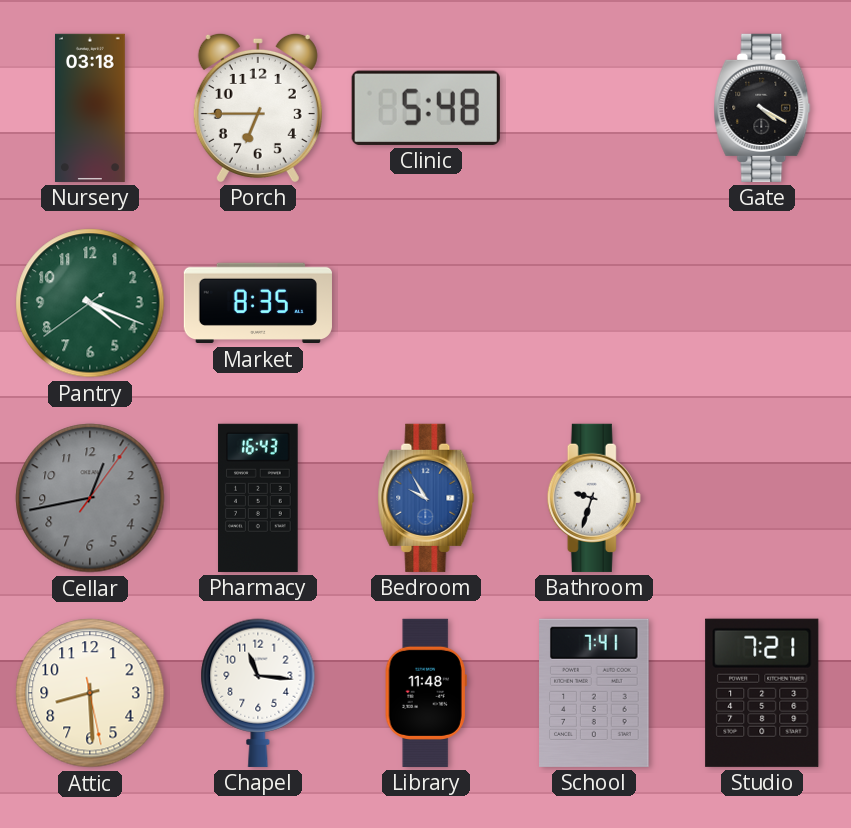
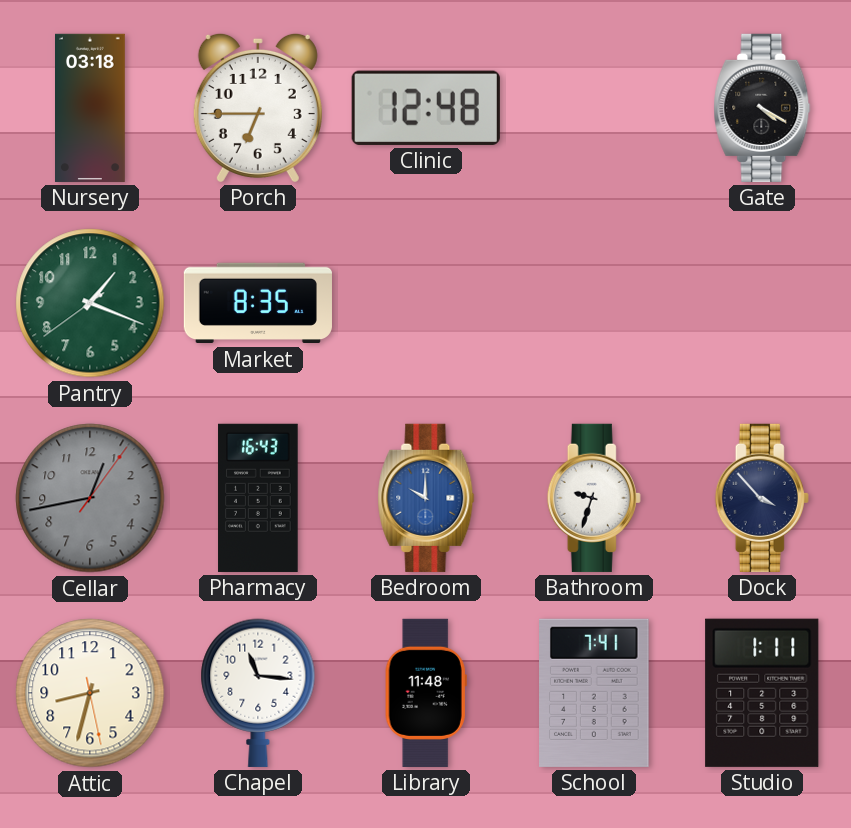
Clinic: 5:48 -> 12:48 (426, 108)
Pantry: 4:18 -> 1:18 (90, 303)
Bedroom: 9:55 -> 10:00 (426, 498)
Dock: none -> 3:53 (762, 498)
Attic: 8:29 -> 8:32 (90, 693)
Studio: 7:21 -> 1:11 (762, 693)
